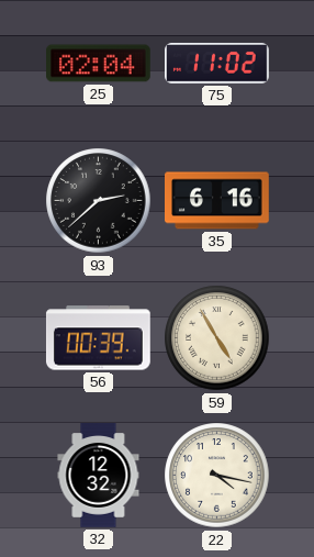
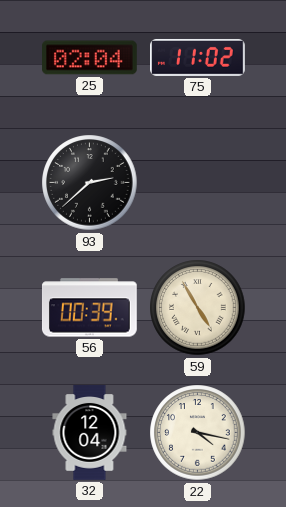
35: 6:16 -> none (217, 201)
32: 12:32 -> 12:04 (90, 433)
